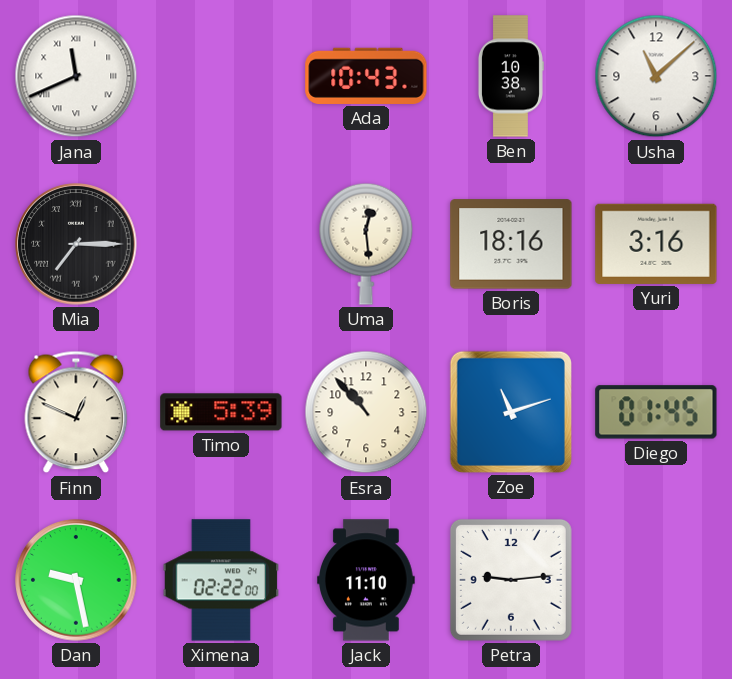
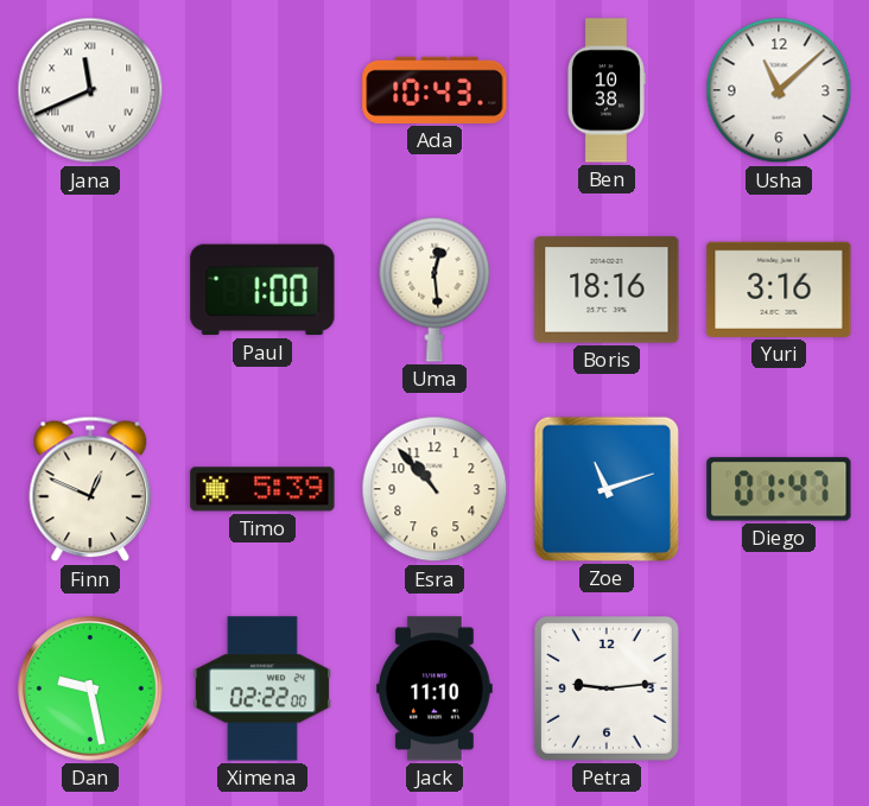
Mia: 7:15 -> none (76, 244)
Paul: none -> 1:00 (262, 290)
Diego: 01:45 -> 01:47 (779, 489)
